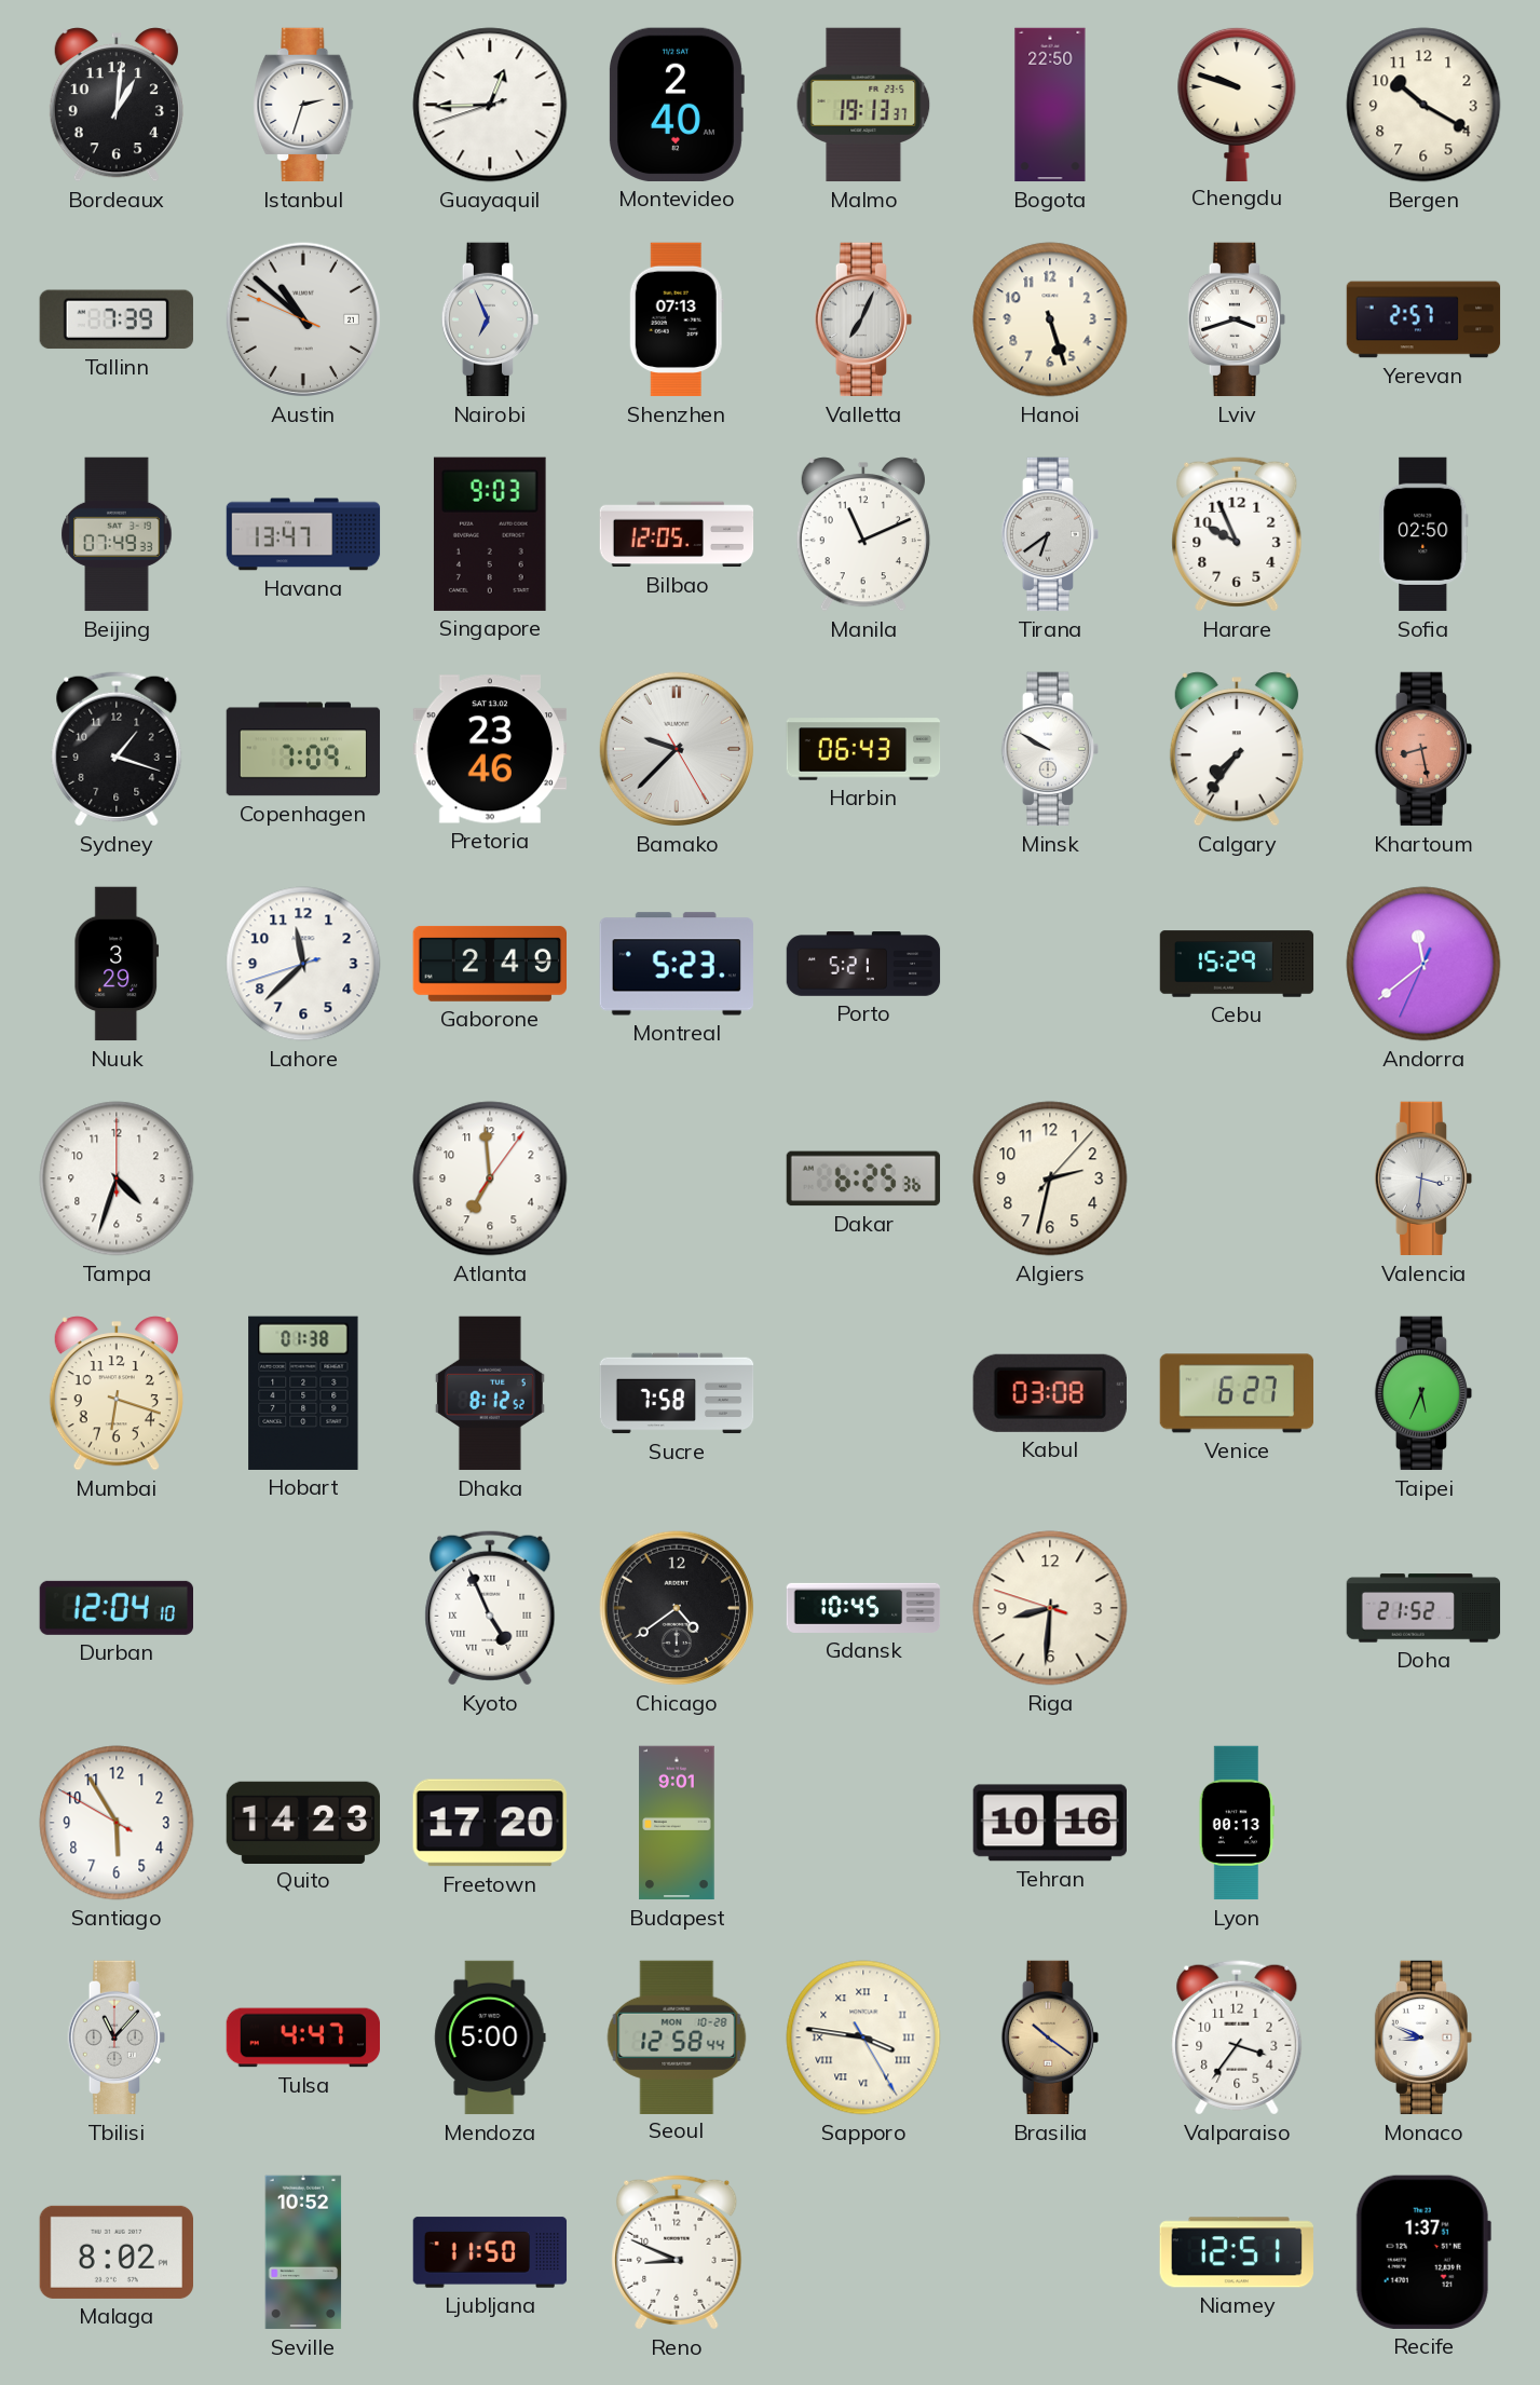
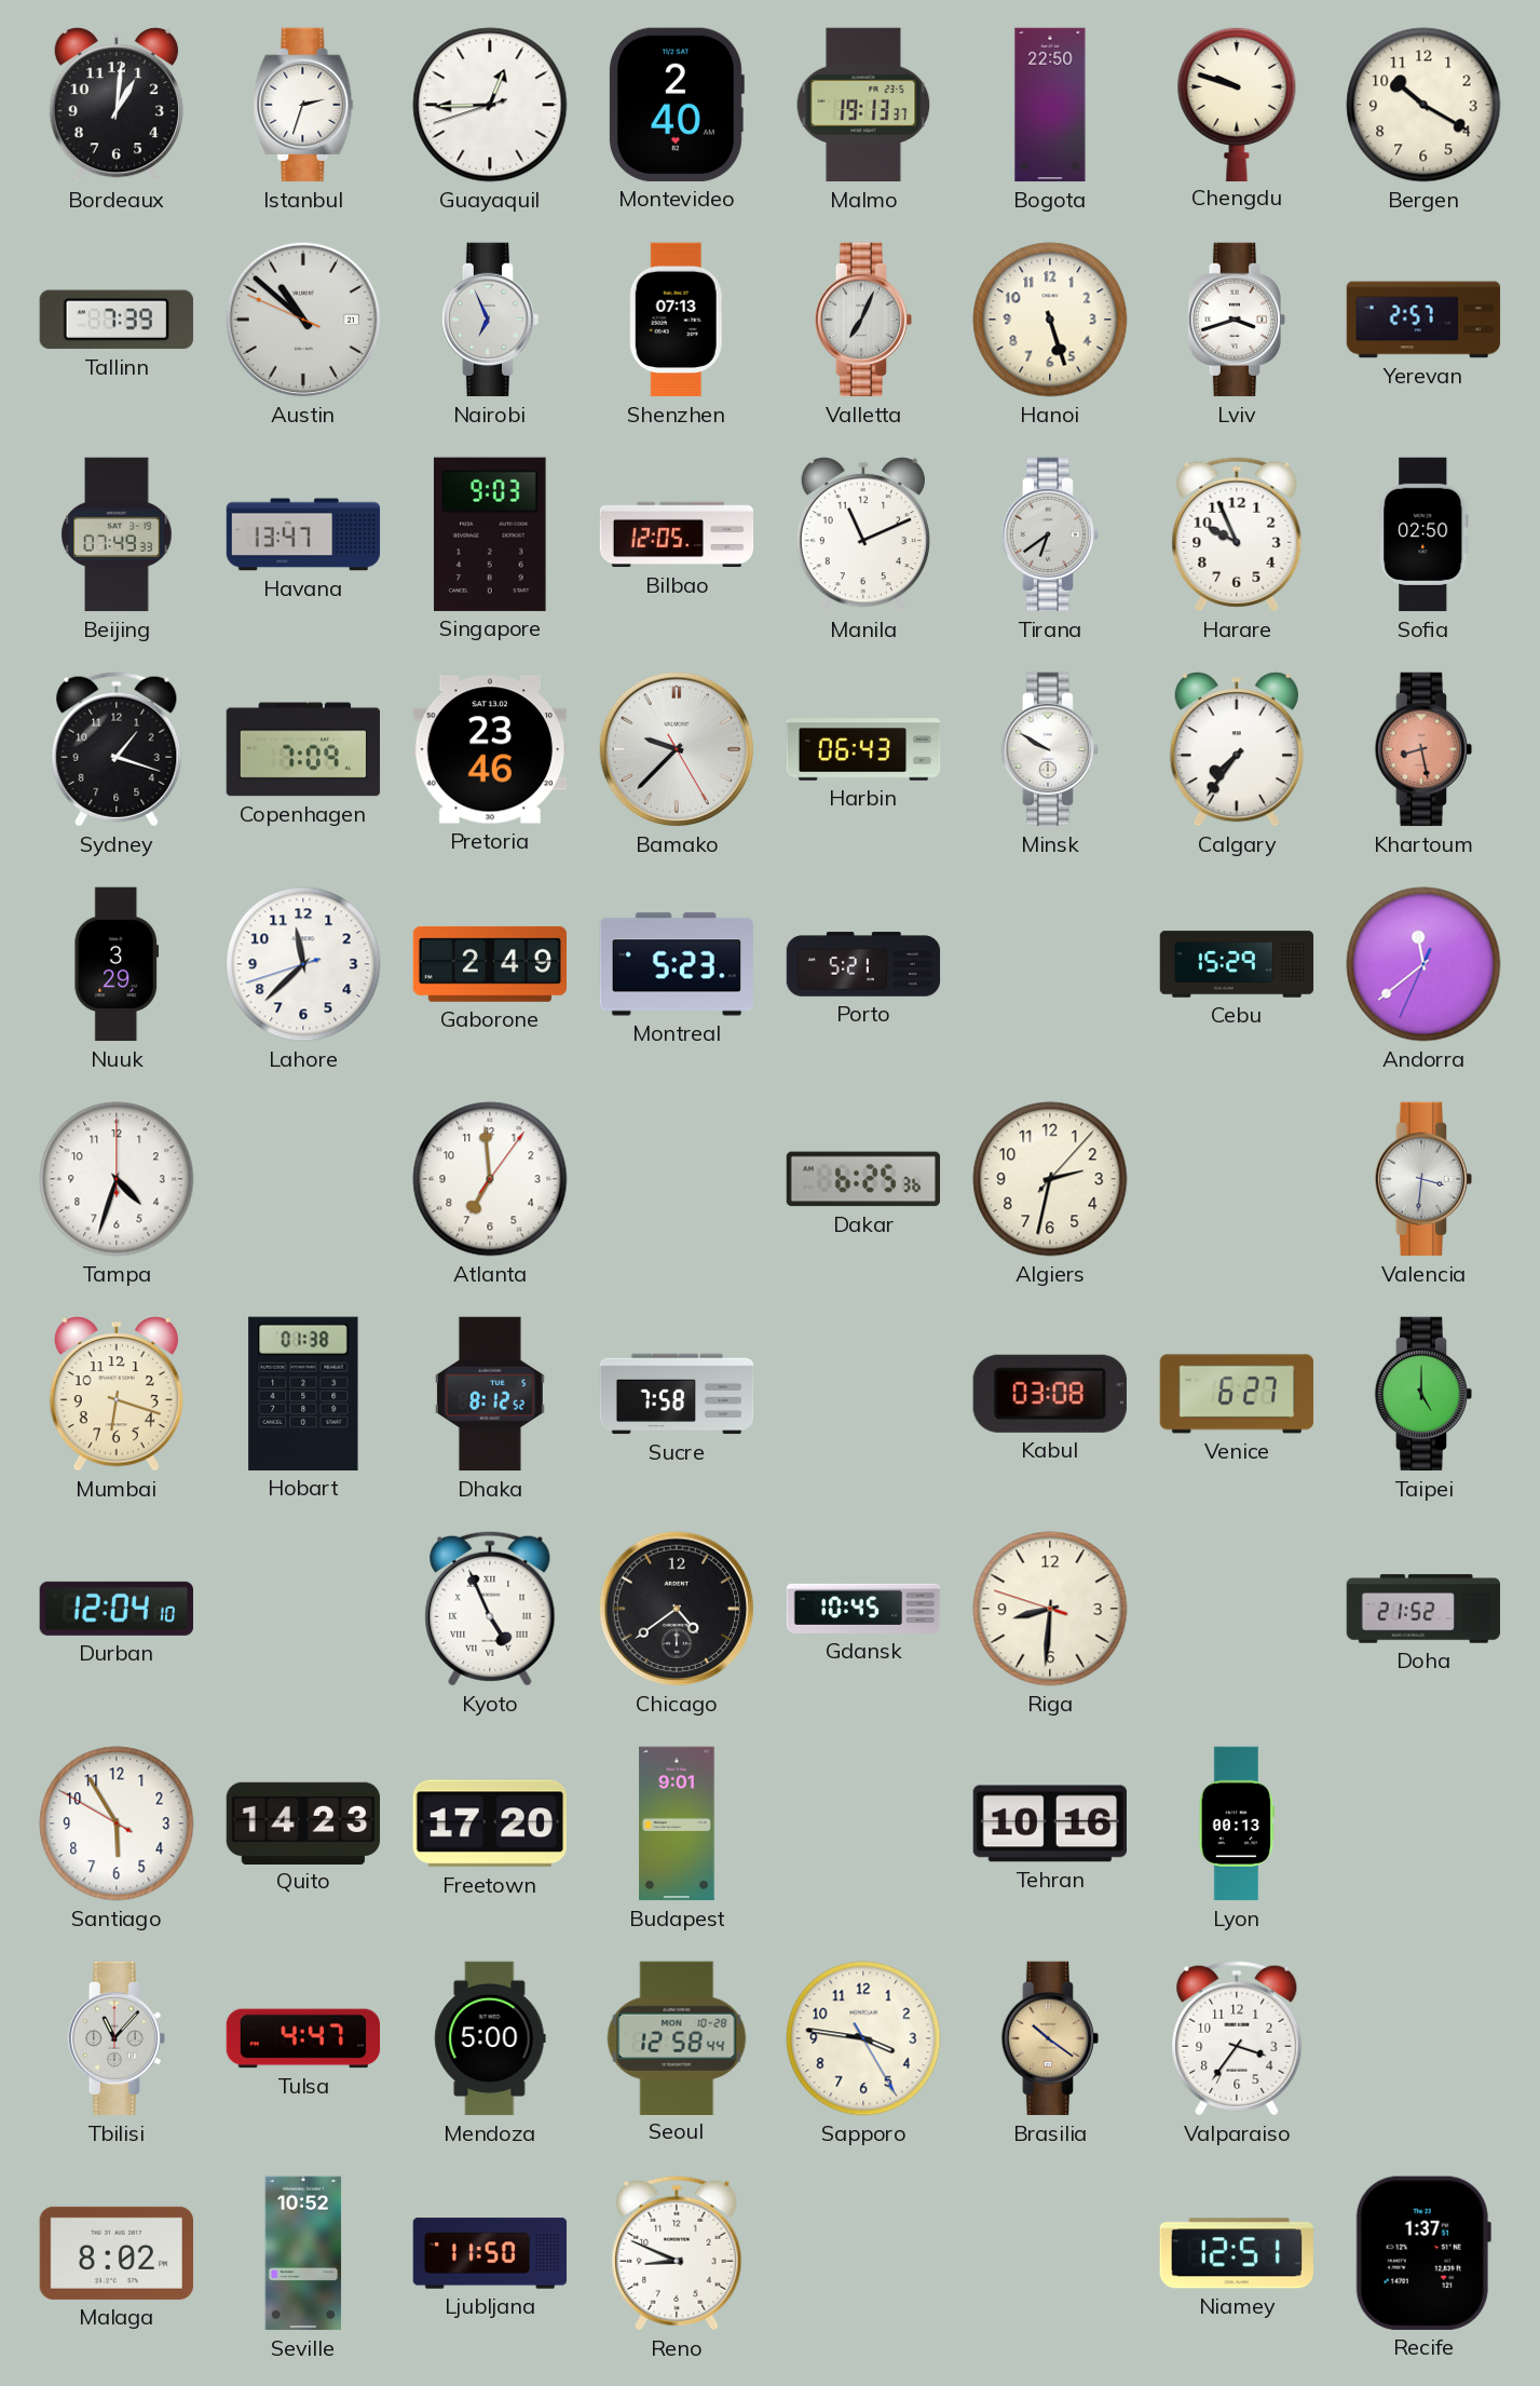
Taipei: 5:34 -> 5:00 (1423, 1394)
Sapporo numerals: Roman -> Arabic (863, 2038)
Monaco: 8:49 -> none (1423, 2038)
